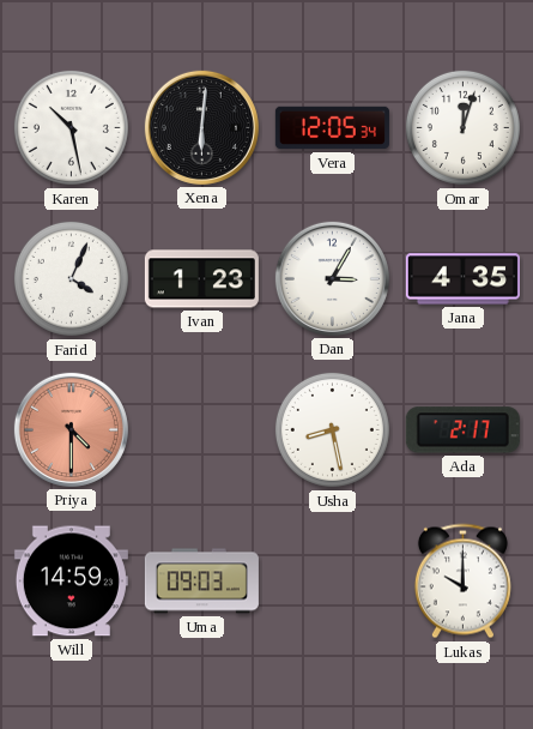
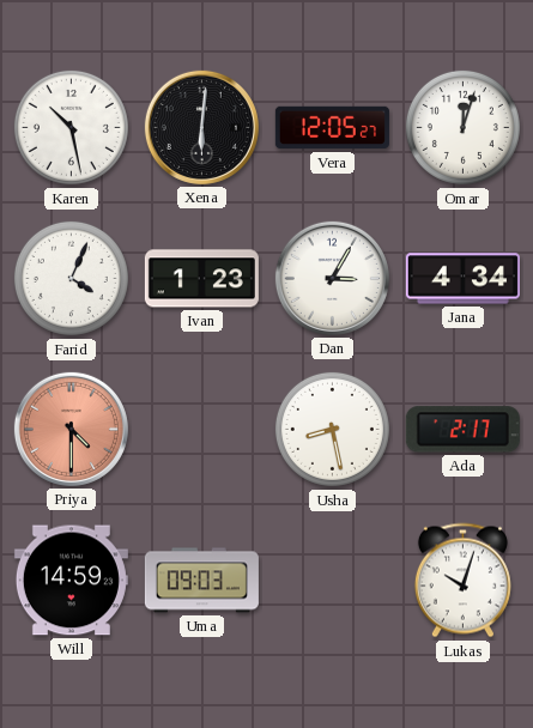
Vera: 12:05:34 -> 12:05:27 (332, 128)
Jana: 4:35 -> 4:34 (462, 279)
Lukas: 10:00 -> 10:03 (462, 581)
